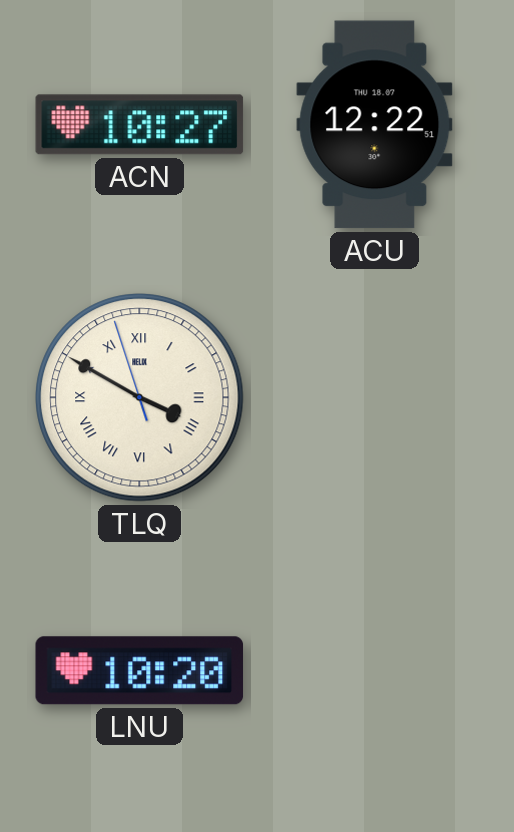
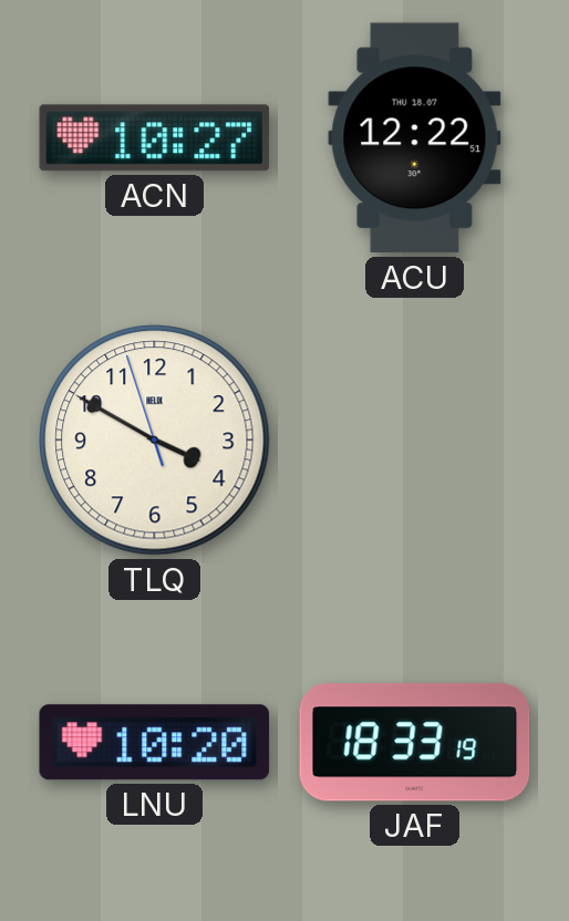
TLQ numerals: Roman -> Arabic (155, 441)
JAF: none -> 18:33 (415, 743)
